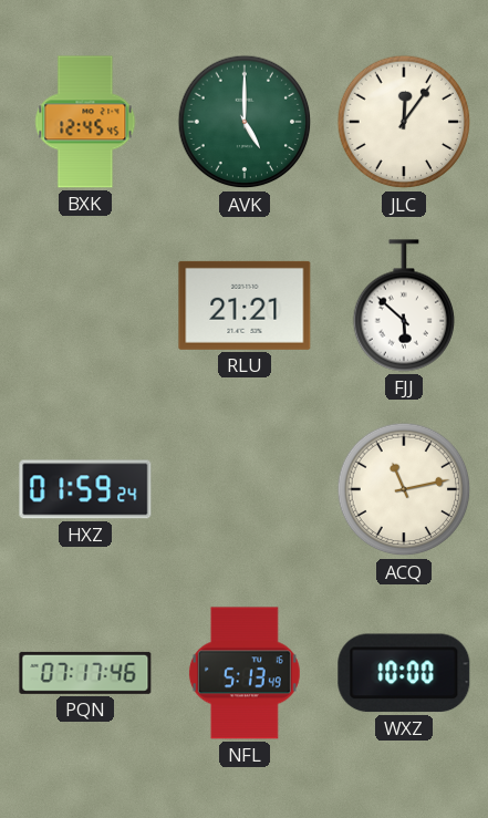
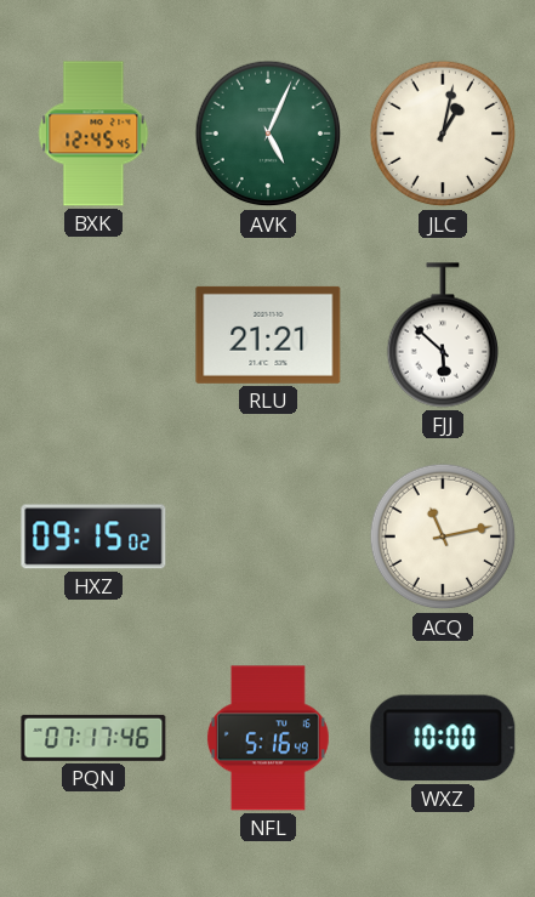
AVK: 5:00 -> 5:04 (268, 134)
JLC: 12:06 -> 1:02 (443, 134)
HXZ: 01:59 -> 09:15 (93, 537)
NFL: 5:13 -> 5:16 (268, 738)
